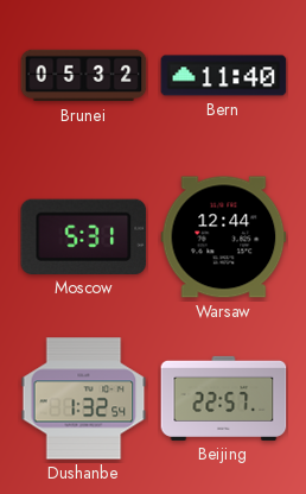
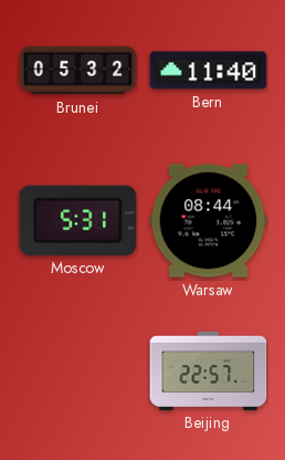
Warsaw: 12:44 -> 08:44 (209, 221)
Dushanbe: 1:32 -> none (84, 399)
